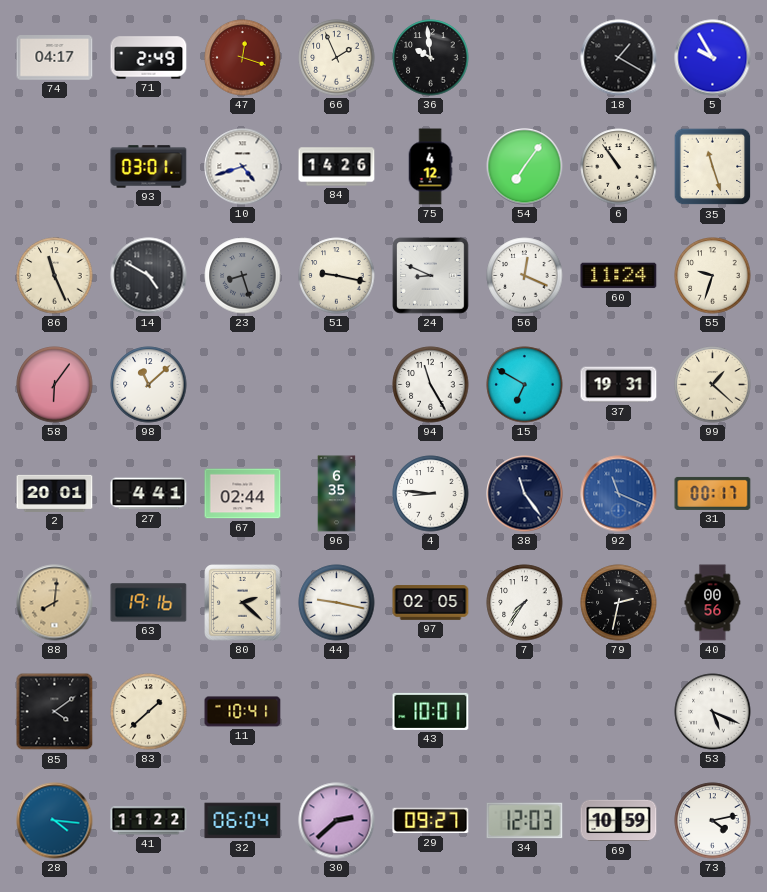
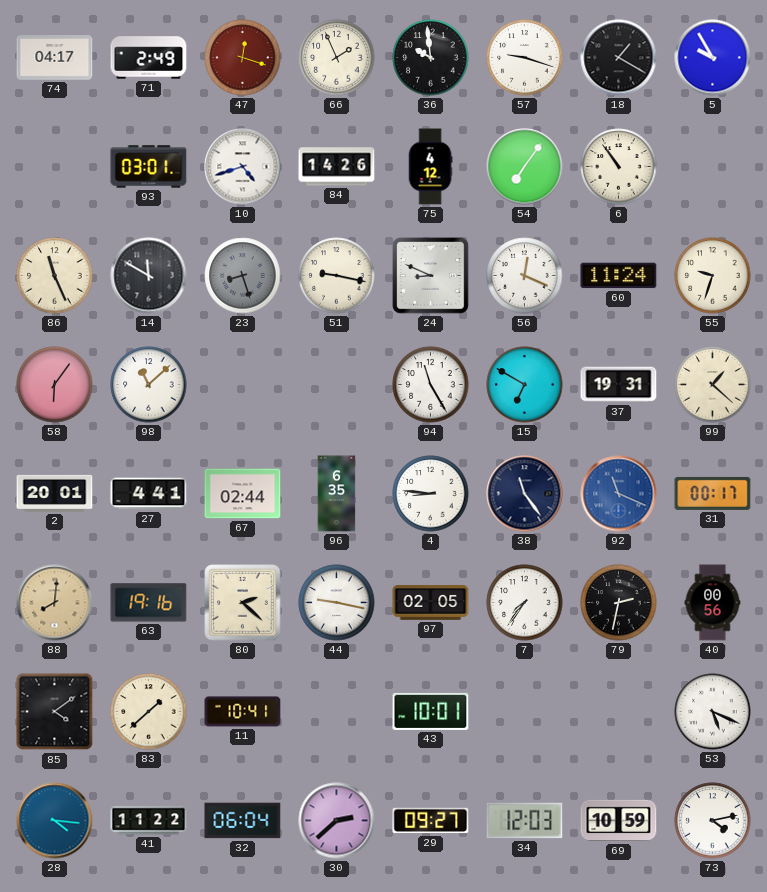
57: none -> 9:18 (525, 58)
35: 11:27 -> none (713, 167)
14: 4:50 -> 11:50 (149, 276)
